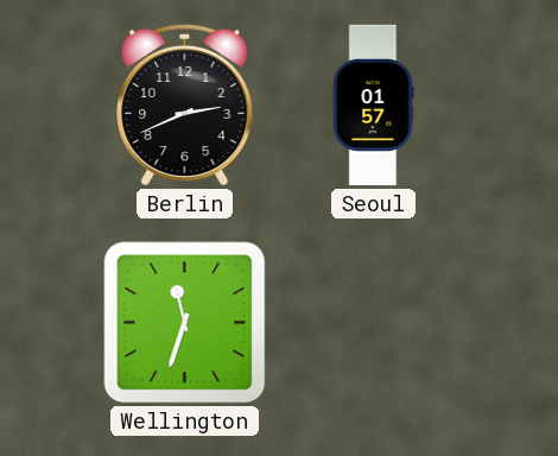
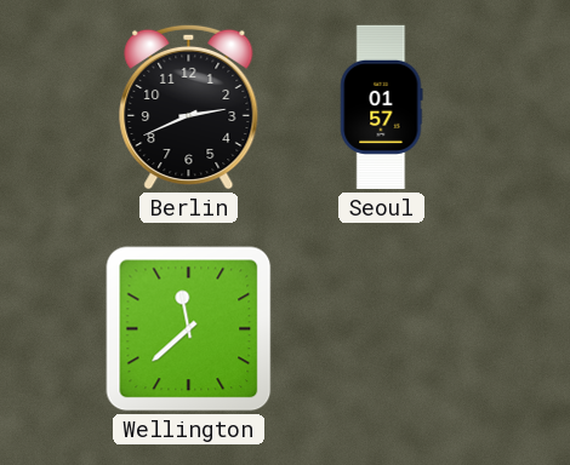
Wellington: 11:33 -> 11:38 (189, 329)
